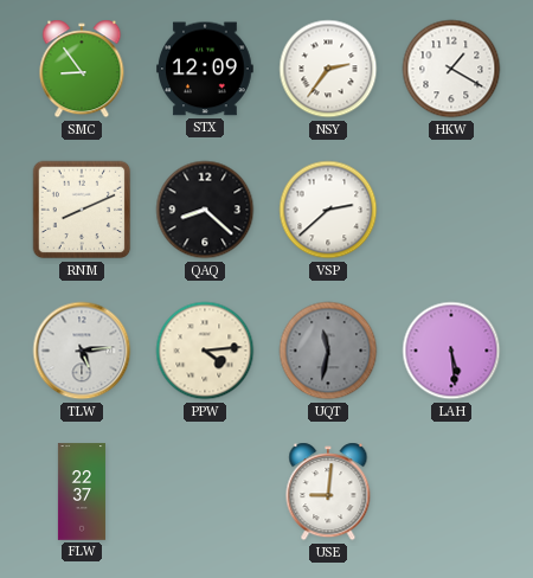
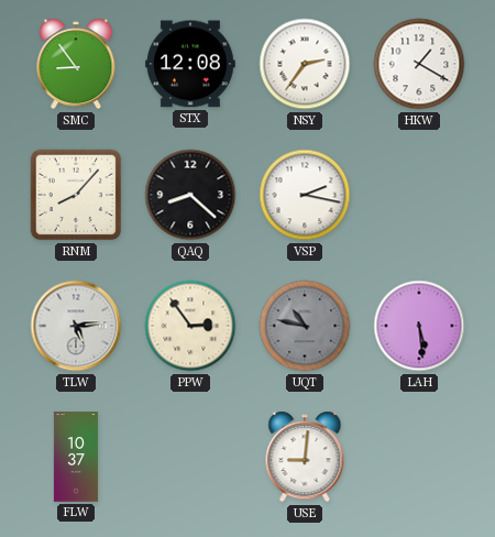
STX: 12:09 -> 12:08 (190, 64)
RNM: 8:11 -> 8:07 (76, 195)
VSP: 2:38 -> 2:17 (305, 195)
PPW: 4:14 -> 2:54 (190, 326)
UQT: 11:32 -> 10:47 (305, 326)
FLW: 22:37 -> 10:37 (76, 457)
